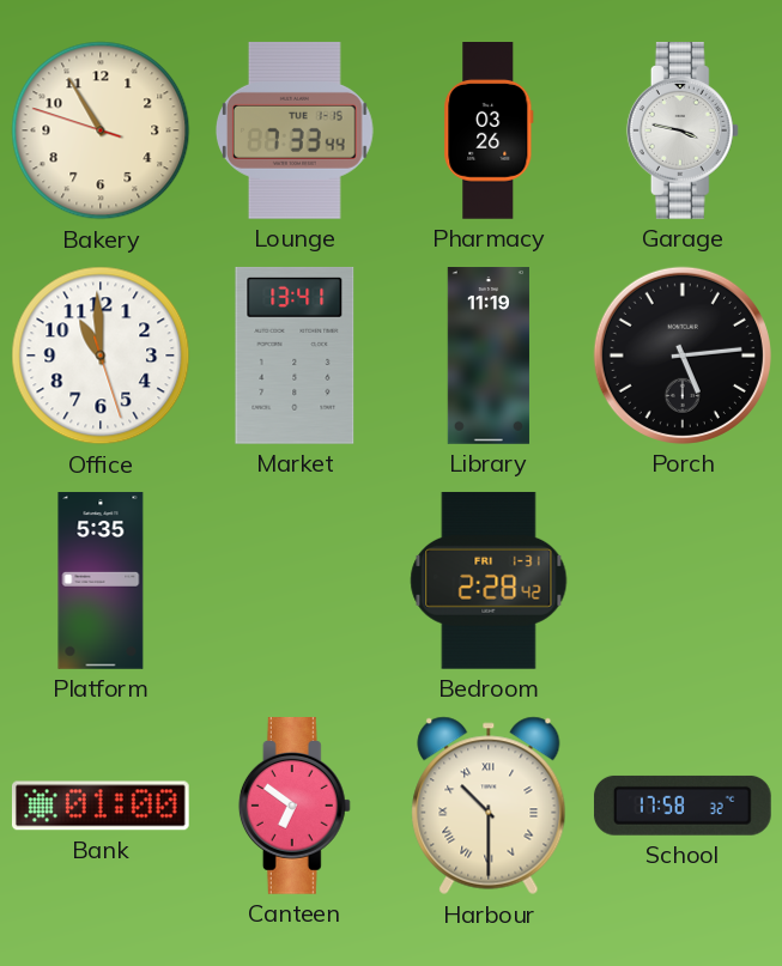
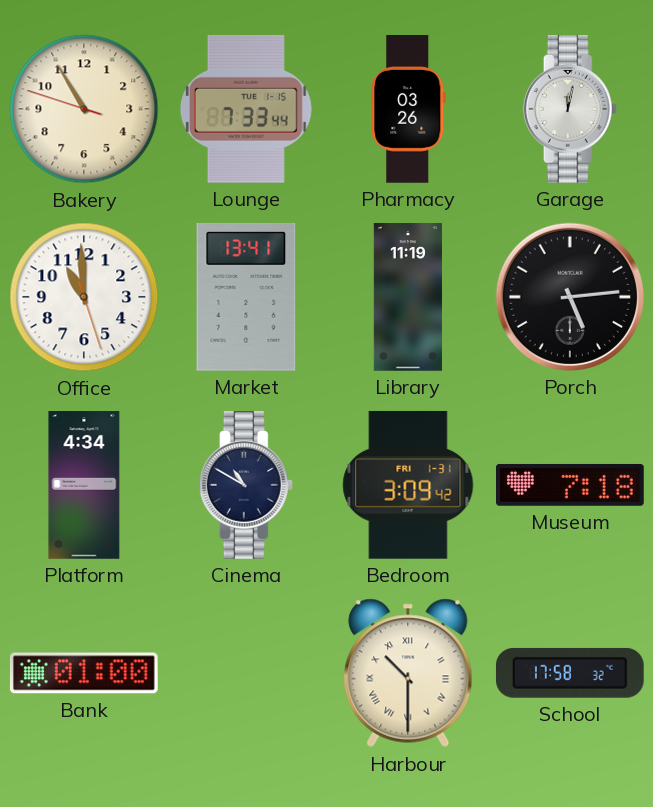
Garage: 3:47 -> 12:02 (570, 110)
Platform: 5:35 -> 4:34 (84, 485)
Cinema: none -> 10:50 (246, 486)
Bedroom: 2:28 -> 3:09 (408, 485)
Museum: none -> 7:18 (571, 485)
Canteen: 6:51 -> none (295, 807)
